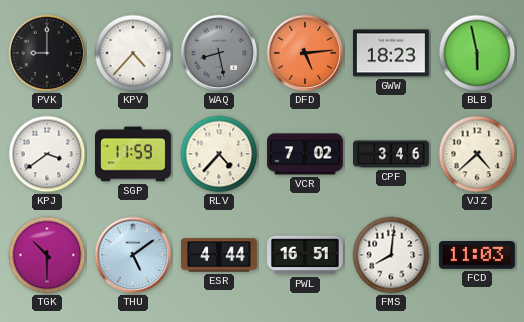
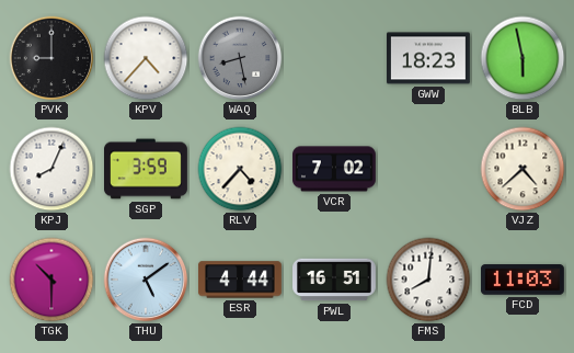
DFD: 5:14 -> none (305, 53)
KPJ: 3:39 -> 8:04 (51, 169)
SGP: 11:59 -> 3:59 (147, 169)
CPF: 3:46 -> none (392, 154)
